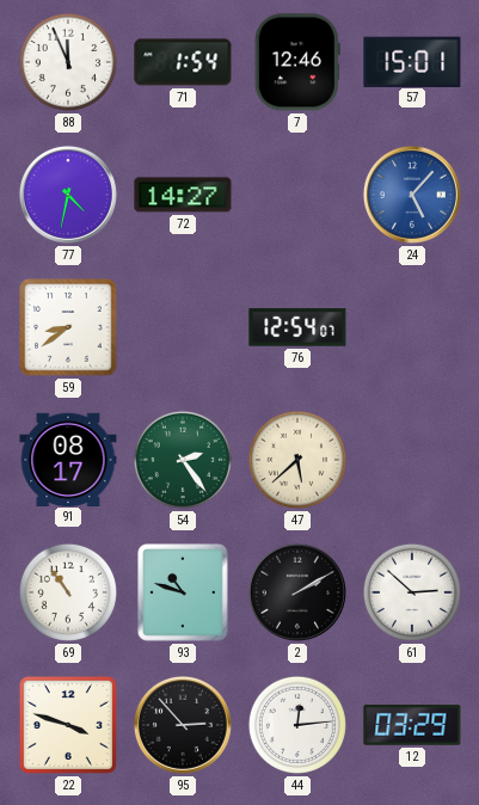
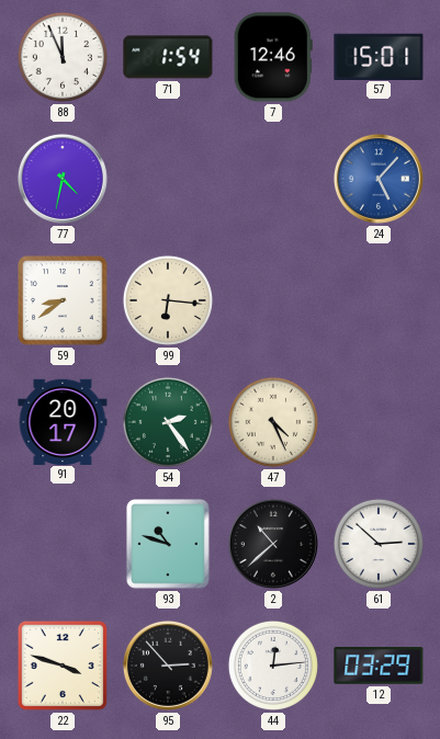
72: 14:27 -> none (183, 195)
99: none -> 6:16 (168, 300)
76: 12:54 -> none (297, 327)
91: 08:17 -> 20:17 (63, 421)
47: 5:38 -> 4:26 (273, 422)
69: 10:54 -> none (68, 592)
2: 2:10 -> 10:38 (273, 544)
